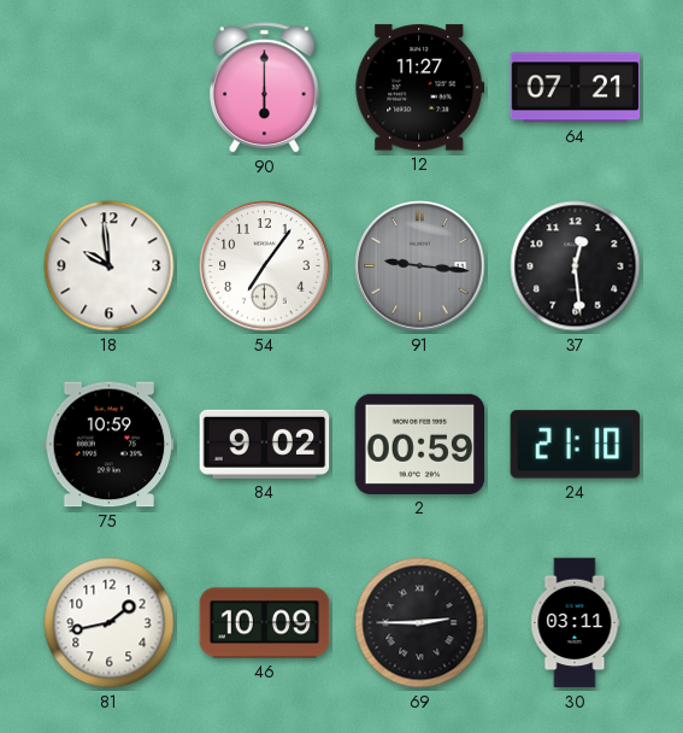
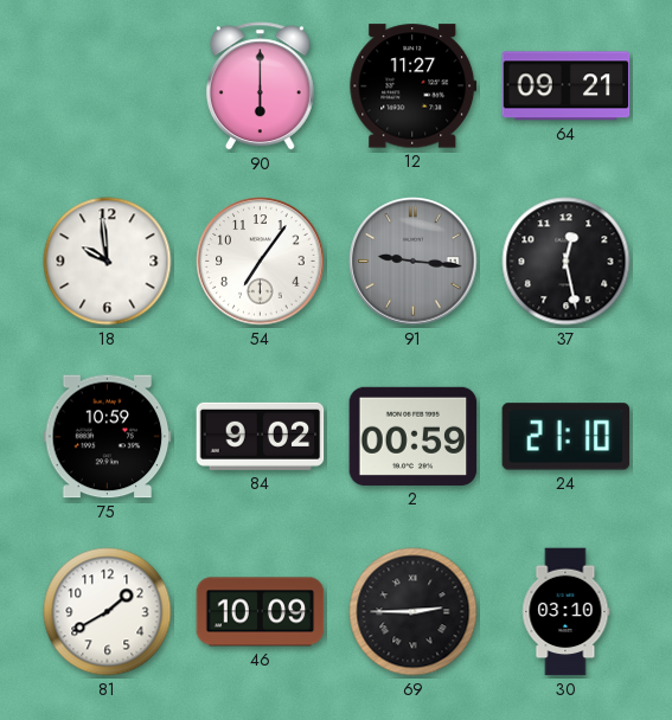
64: 07:21 -> 09:21 (567, 86)
37: 12:29 -> 12:28 (567, 262)
81: 1:43 -> 1:40 (108, 612)
30: 03:11 -> 03:10 (565, 612)
